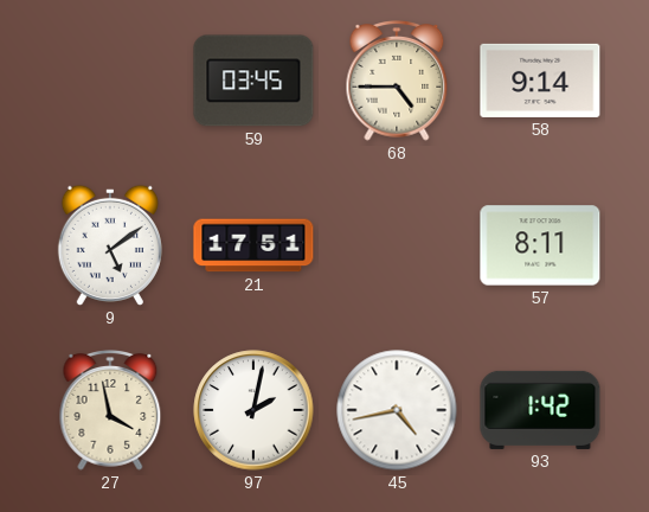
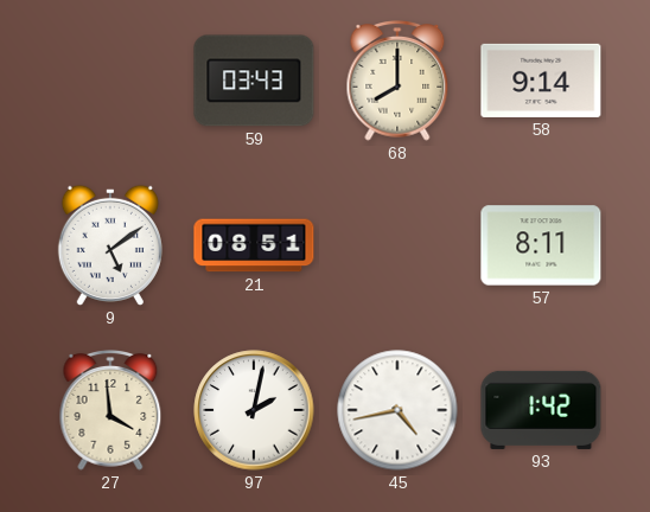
59: 03:45 -> 03:43 (254, 81)
68: 4:45 -> 8:00 (397, 82)
21: 17:51 -> 08:51 (254, 245)
27: 3:58 -> 3:59 (110, 411)
